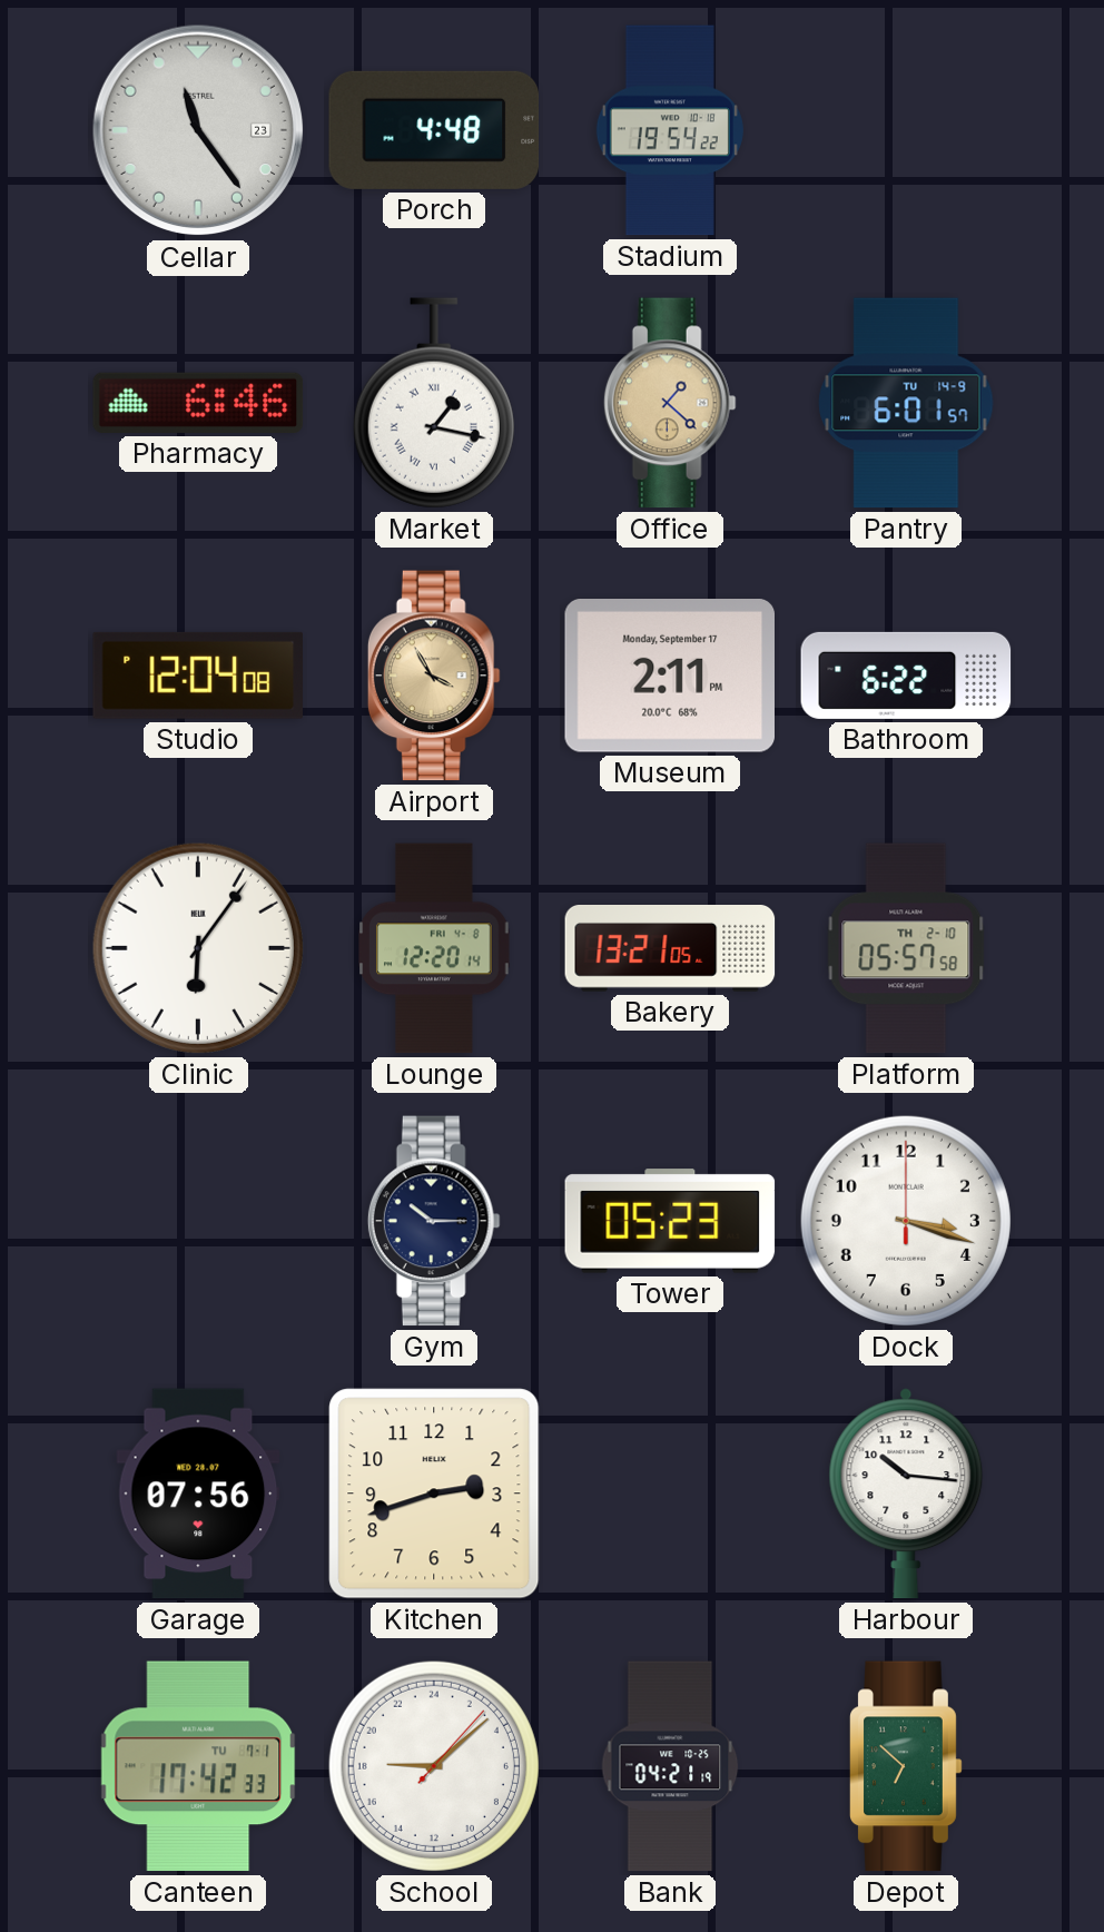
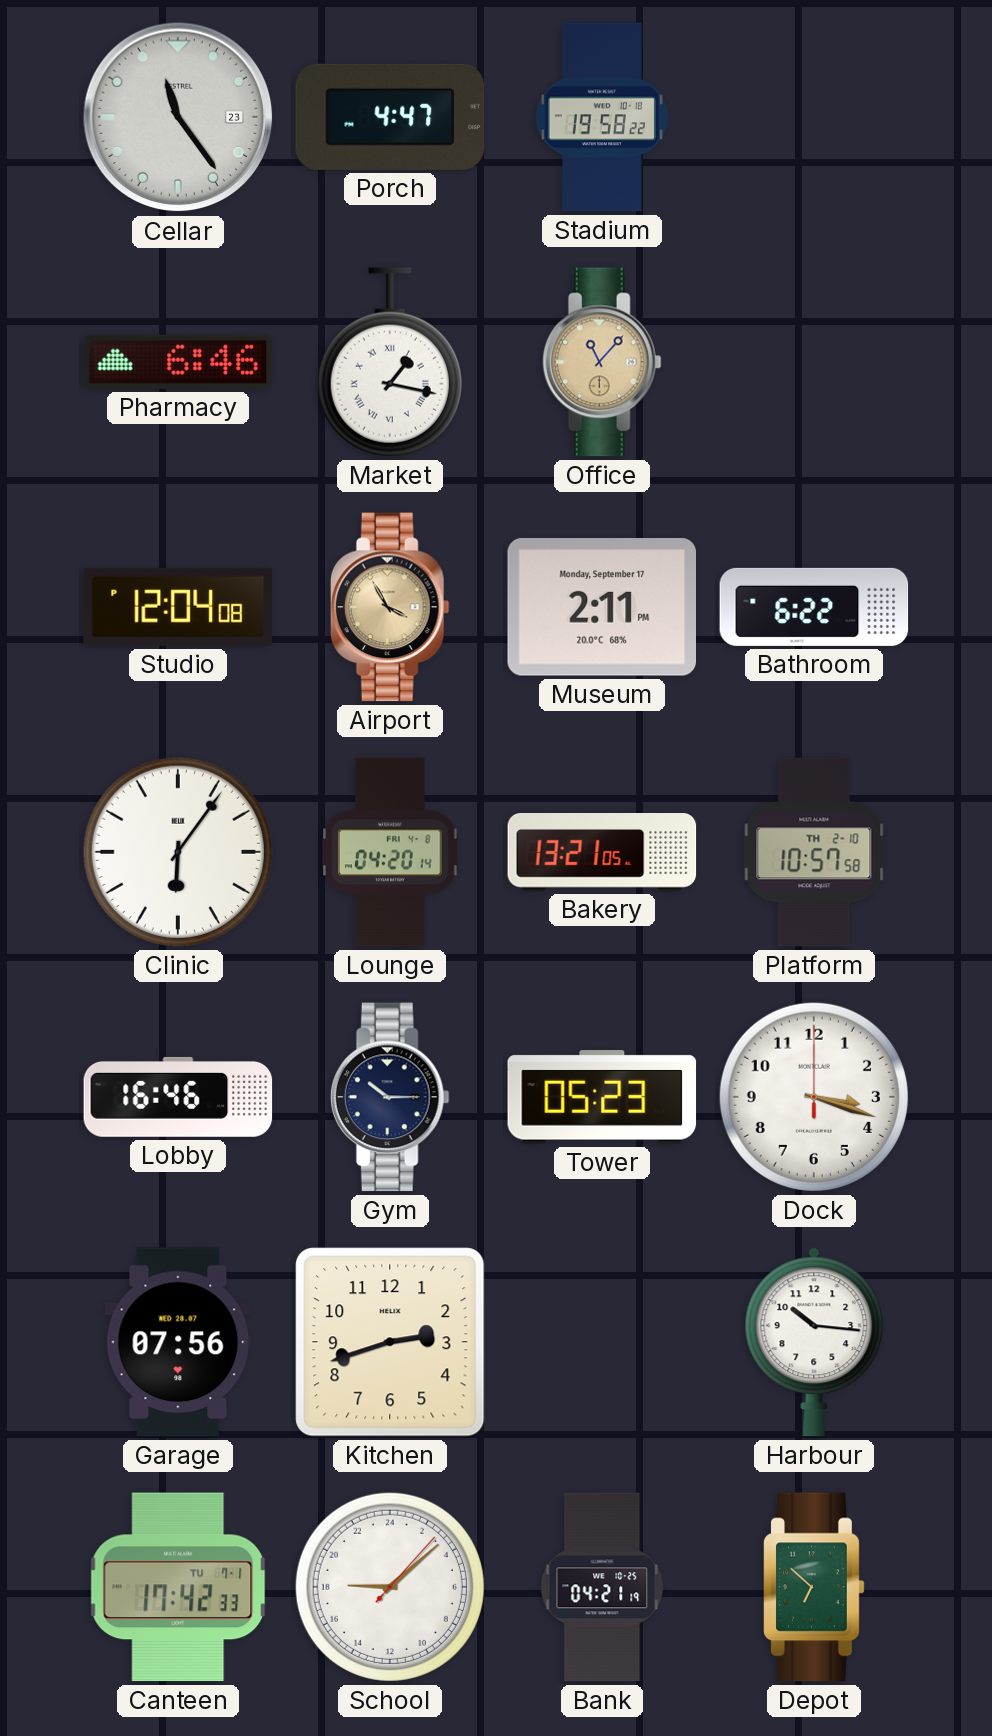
Porch: 4:48 -> 4:47 (390, 117)
Stadium: 19:54 -> 19:58 (602, 117)
Office: 1:22 -> 11:07 (602, 362)
Pantry: 6:01 -> none (906, 403)
Lounge: 12:20 -> 04:20 (390, 852)
Platform: 05:57 -> 10:57 (814, 852)
Lobby: none -> 16:46 (178, 1097)
